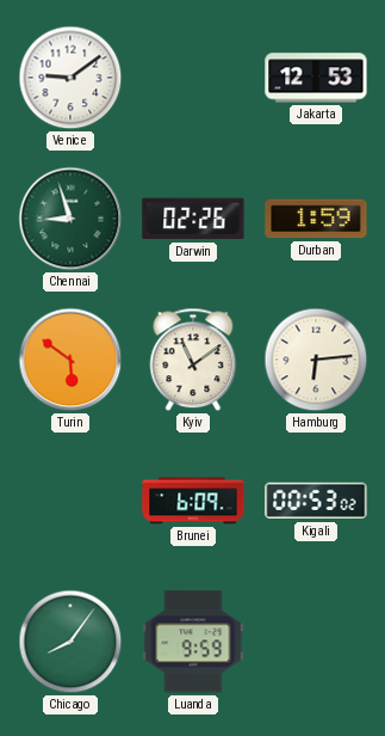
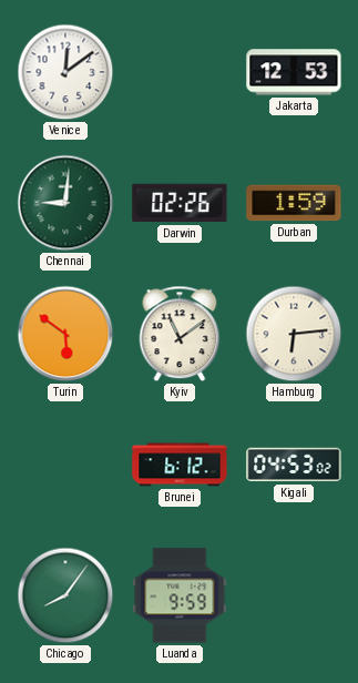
Venice: 9:09 -> 12:09 (65, 72)
Chennai: 8:57 -> 9:01 (65, 203)
Brunei: 6:09 -> 6:12 (180, 465)
Kigali: 00:53 -> 04:53 (294, 465)
